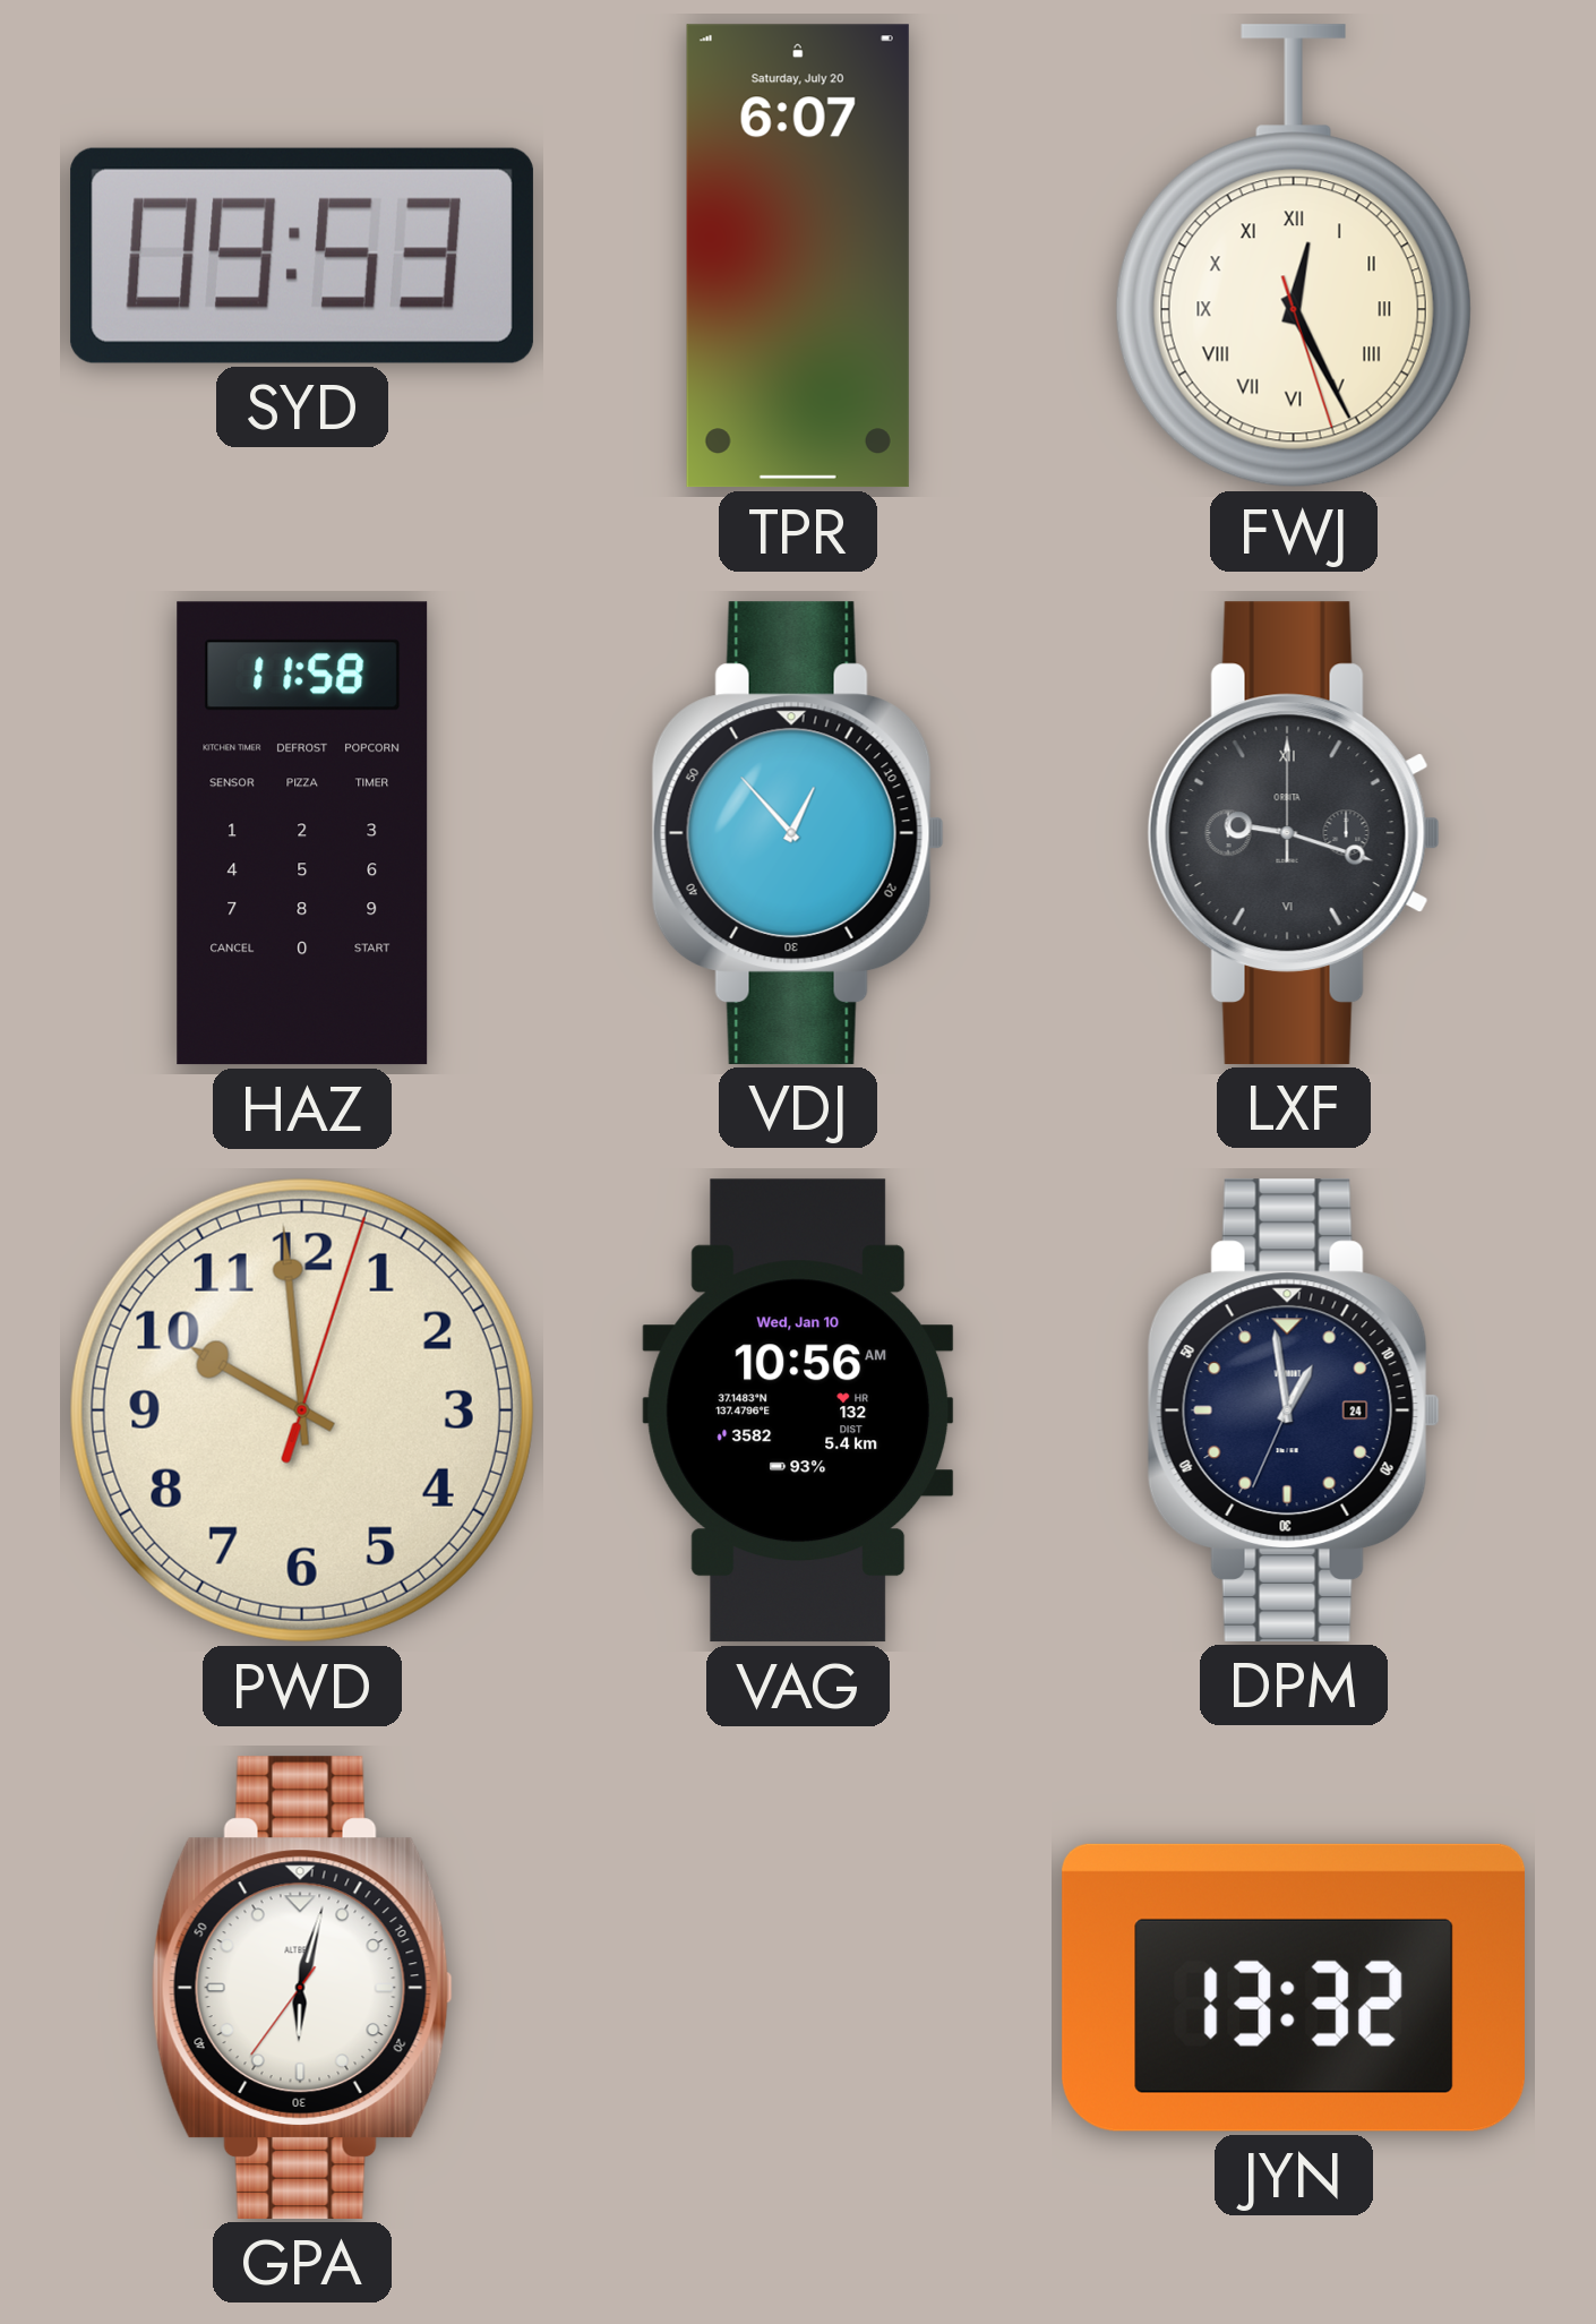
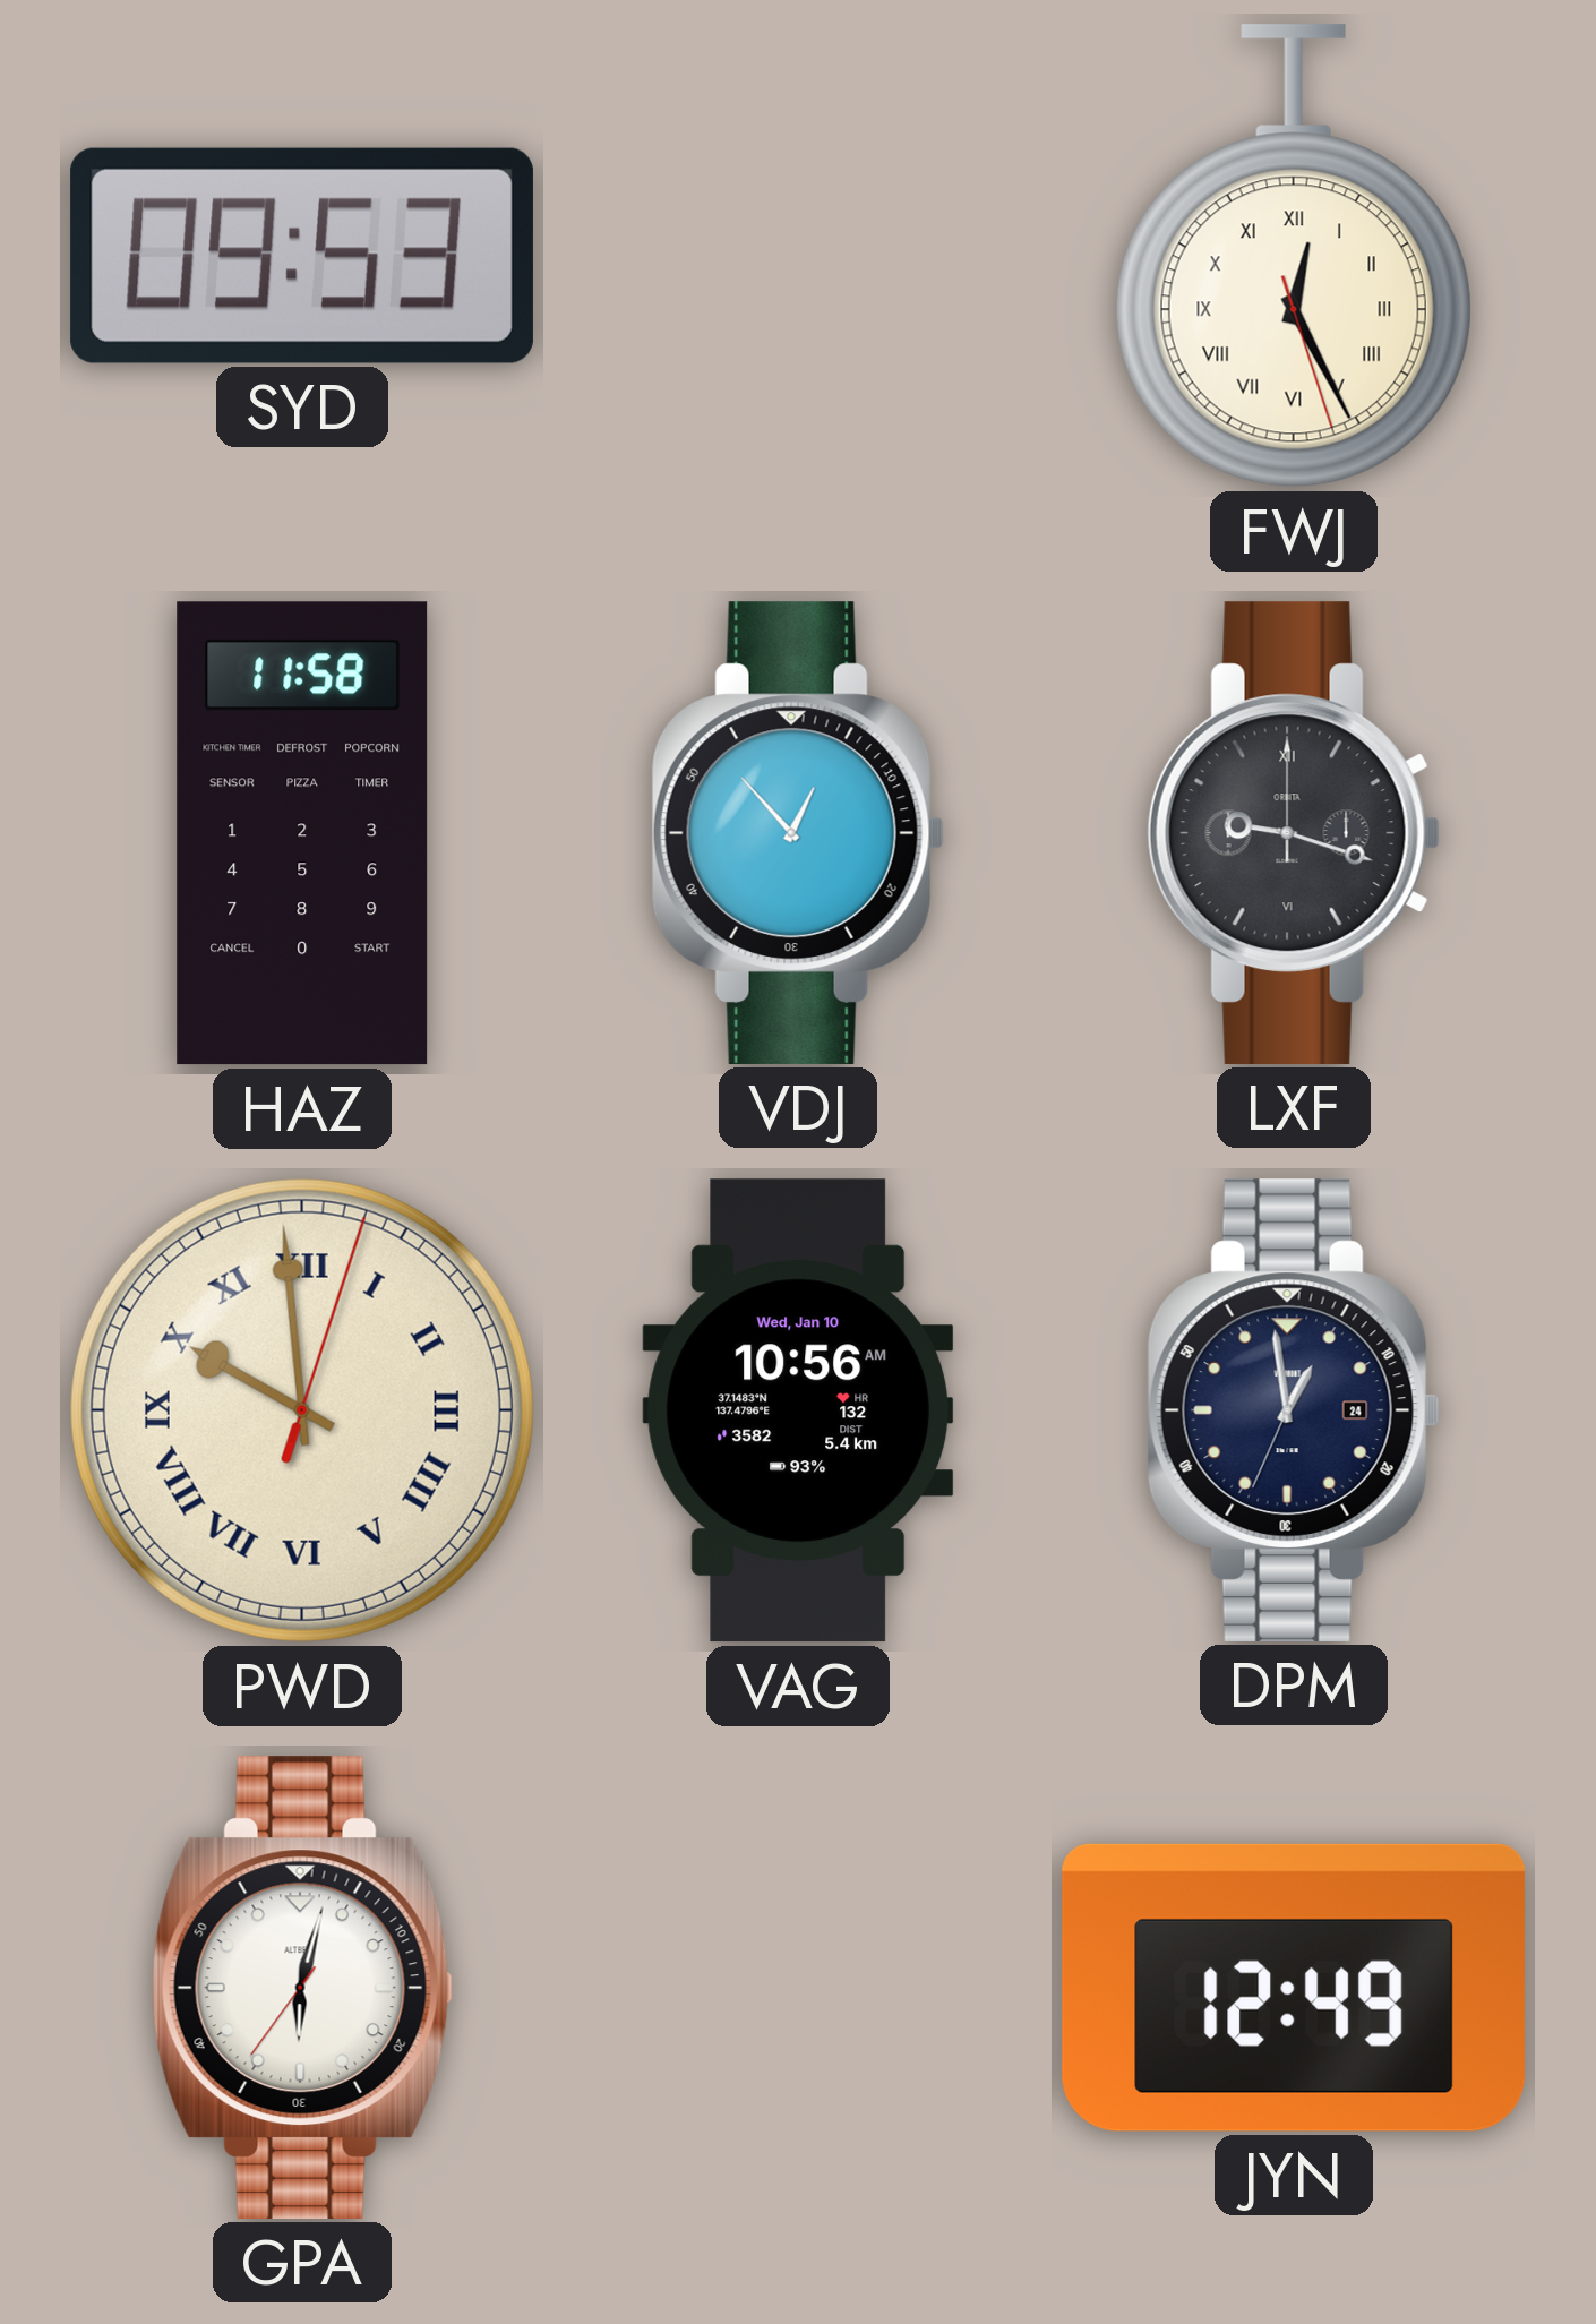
TPR: 6:07 -> none (798, 256)
PWD numerals: Arabic -> Roman (302, 1410)
JYN: 13:32 -> 12:49 (1294, 1988)
